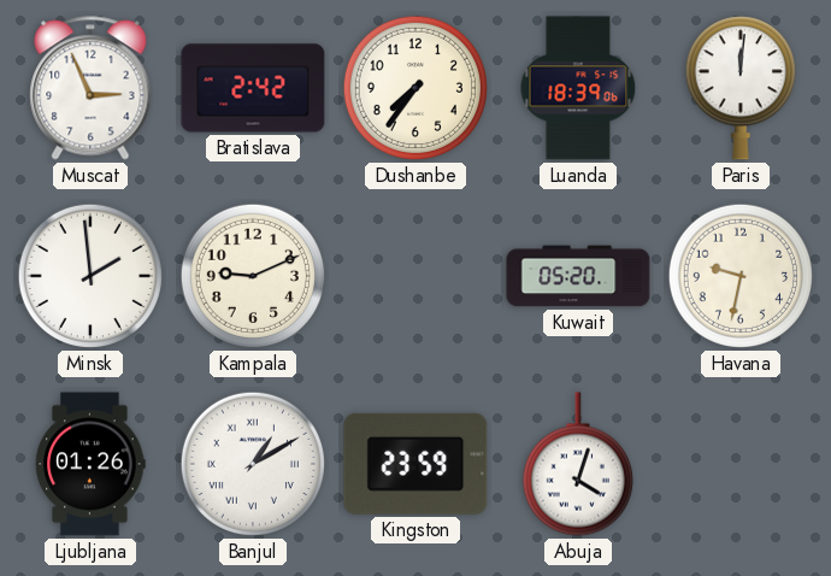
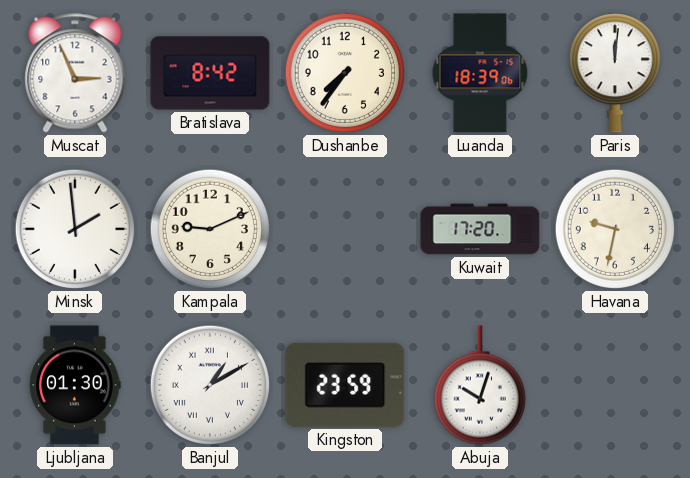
Bratislava: 2:42 -> 8:42 (210, 73)
Kuwait: 05:20 -> 17:20 (480, 229)
Ljubljana: 01:26 -> 01:30 (75, 385)
Abuja: 4:03 -> 10:03 (480, 385)
